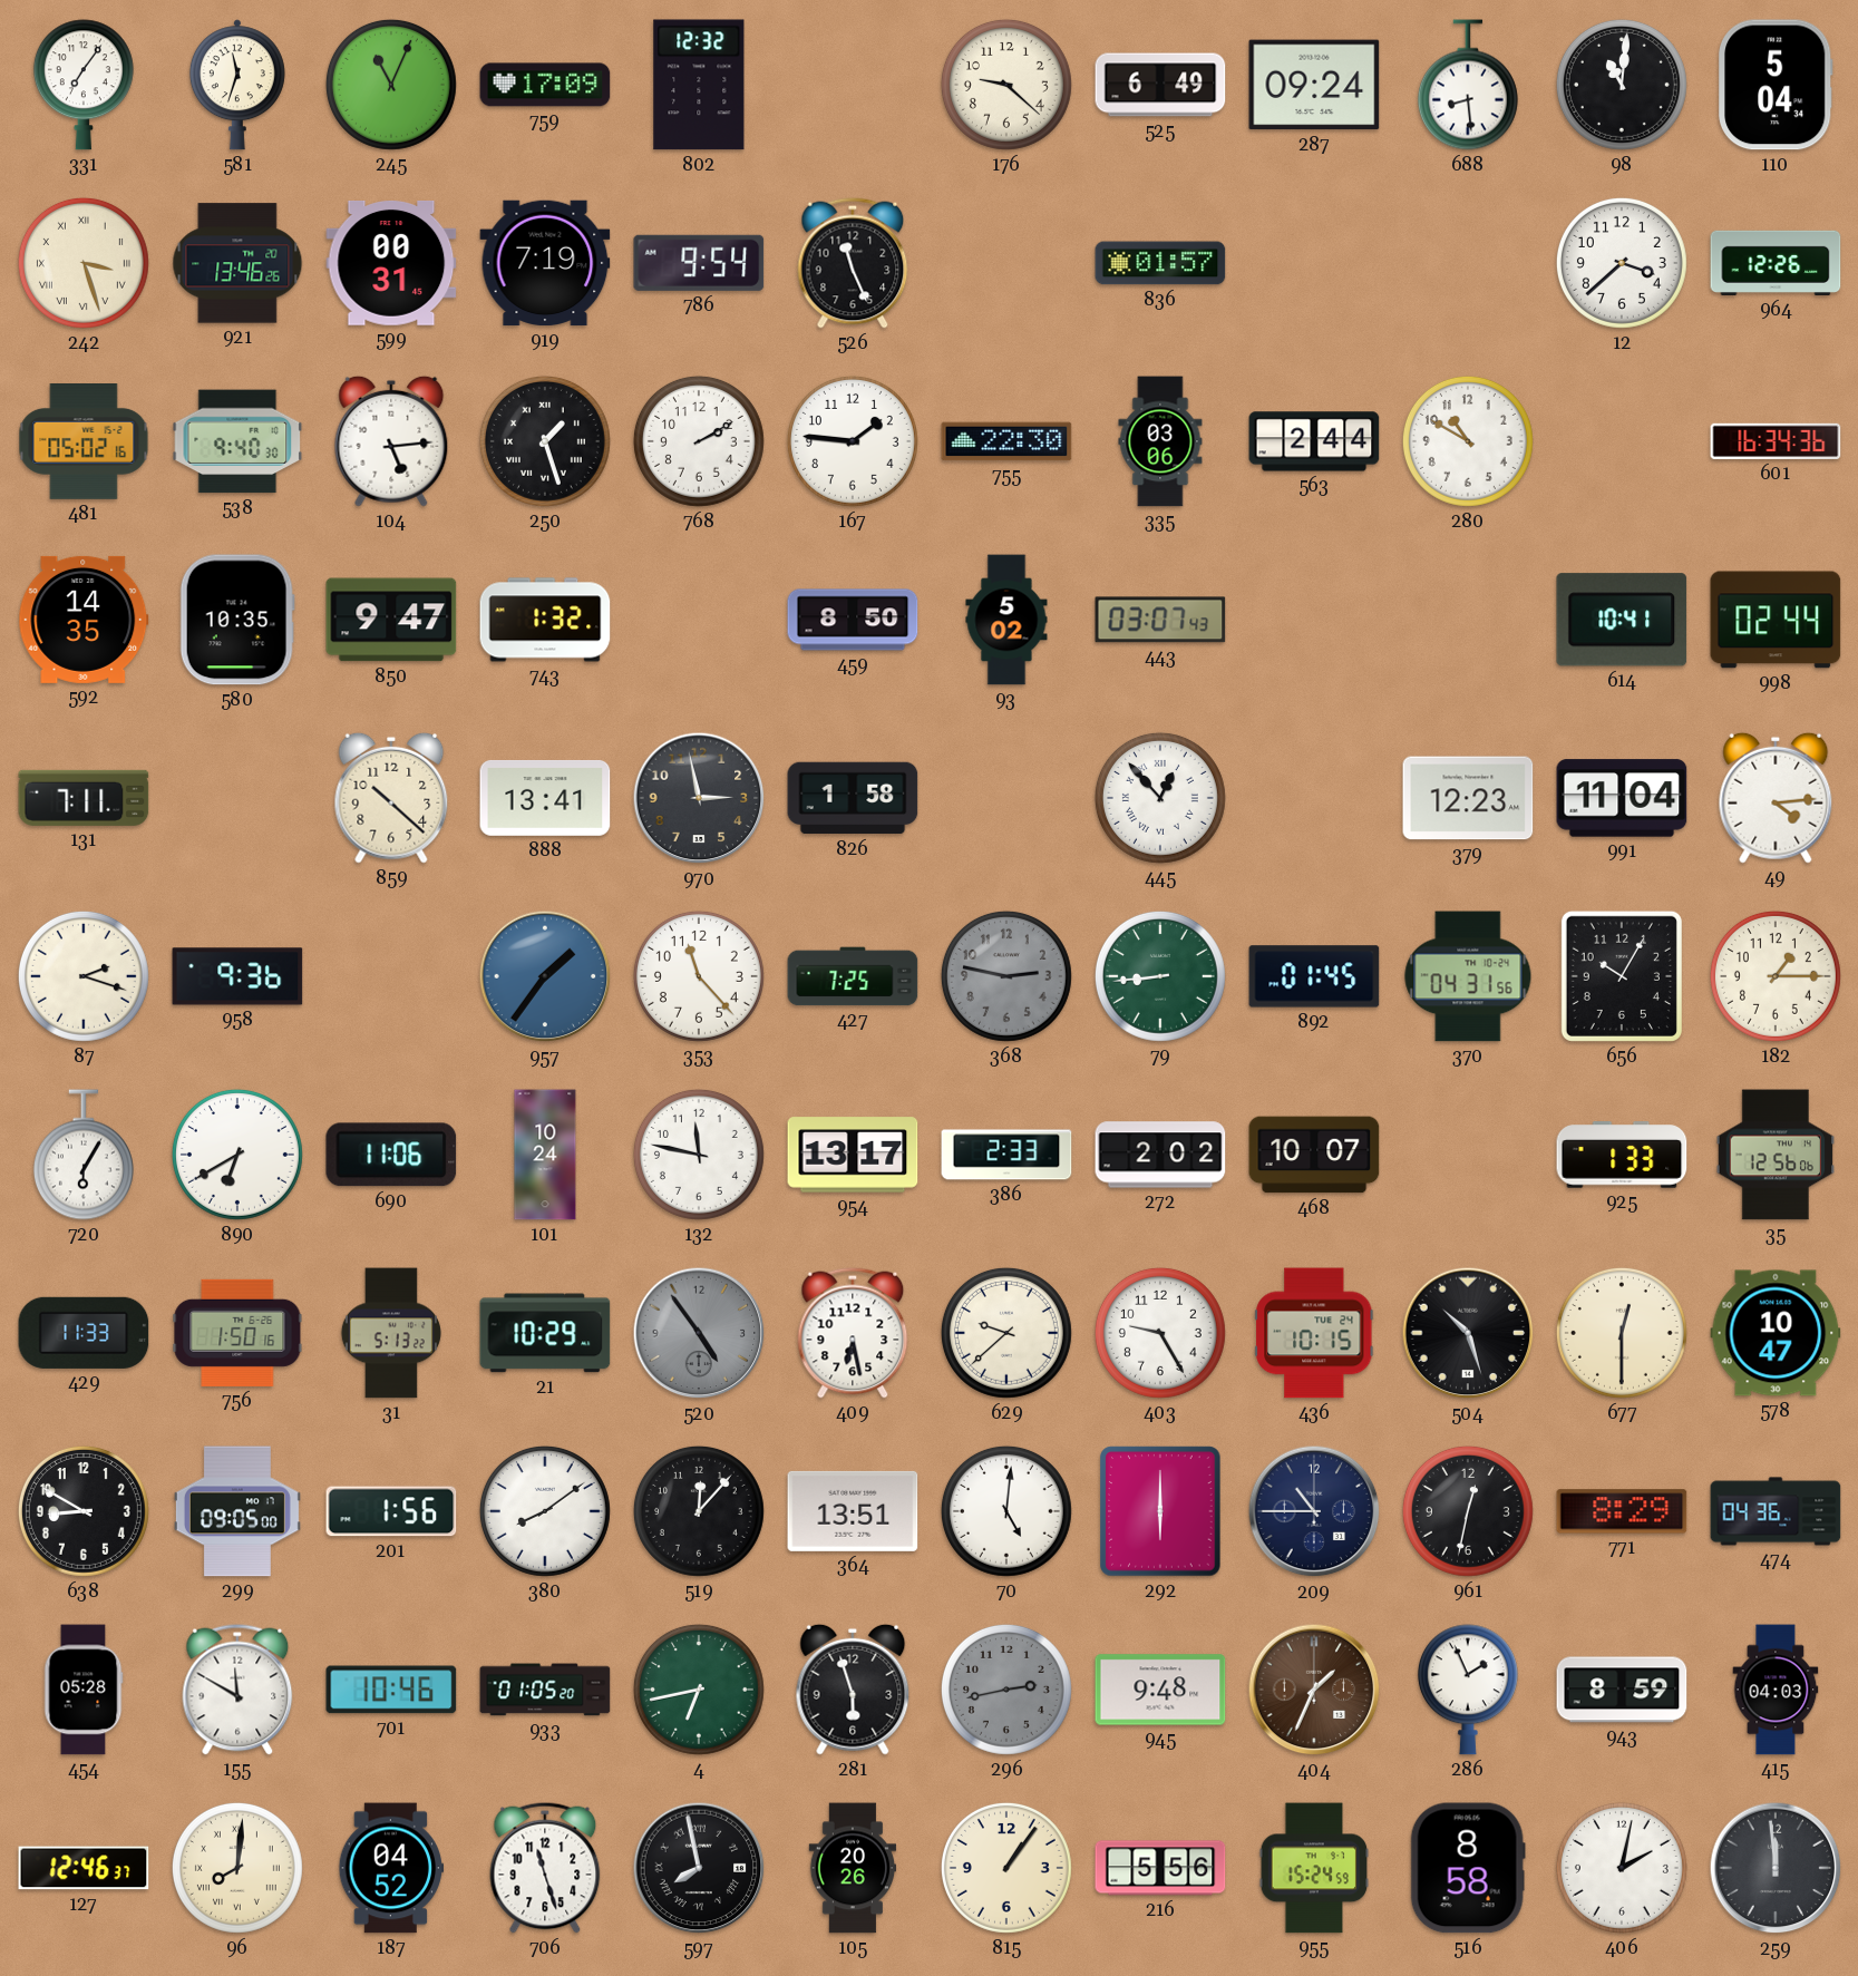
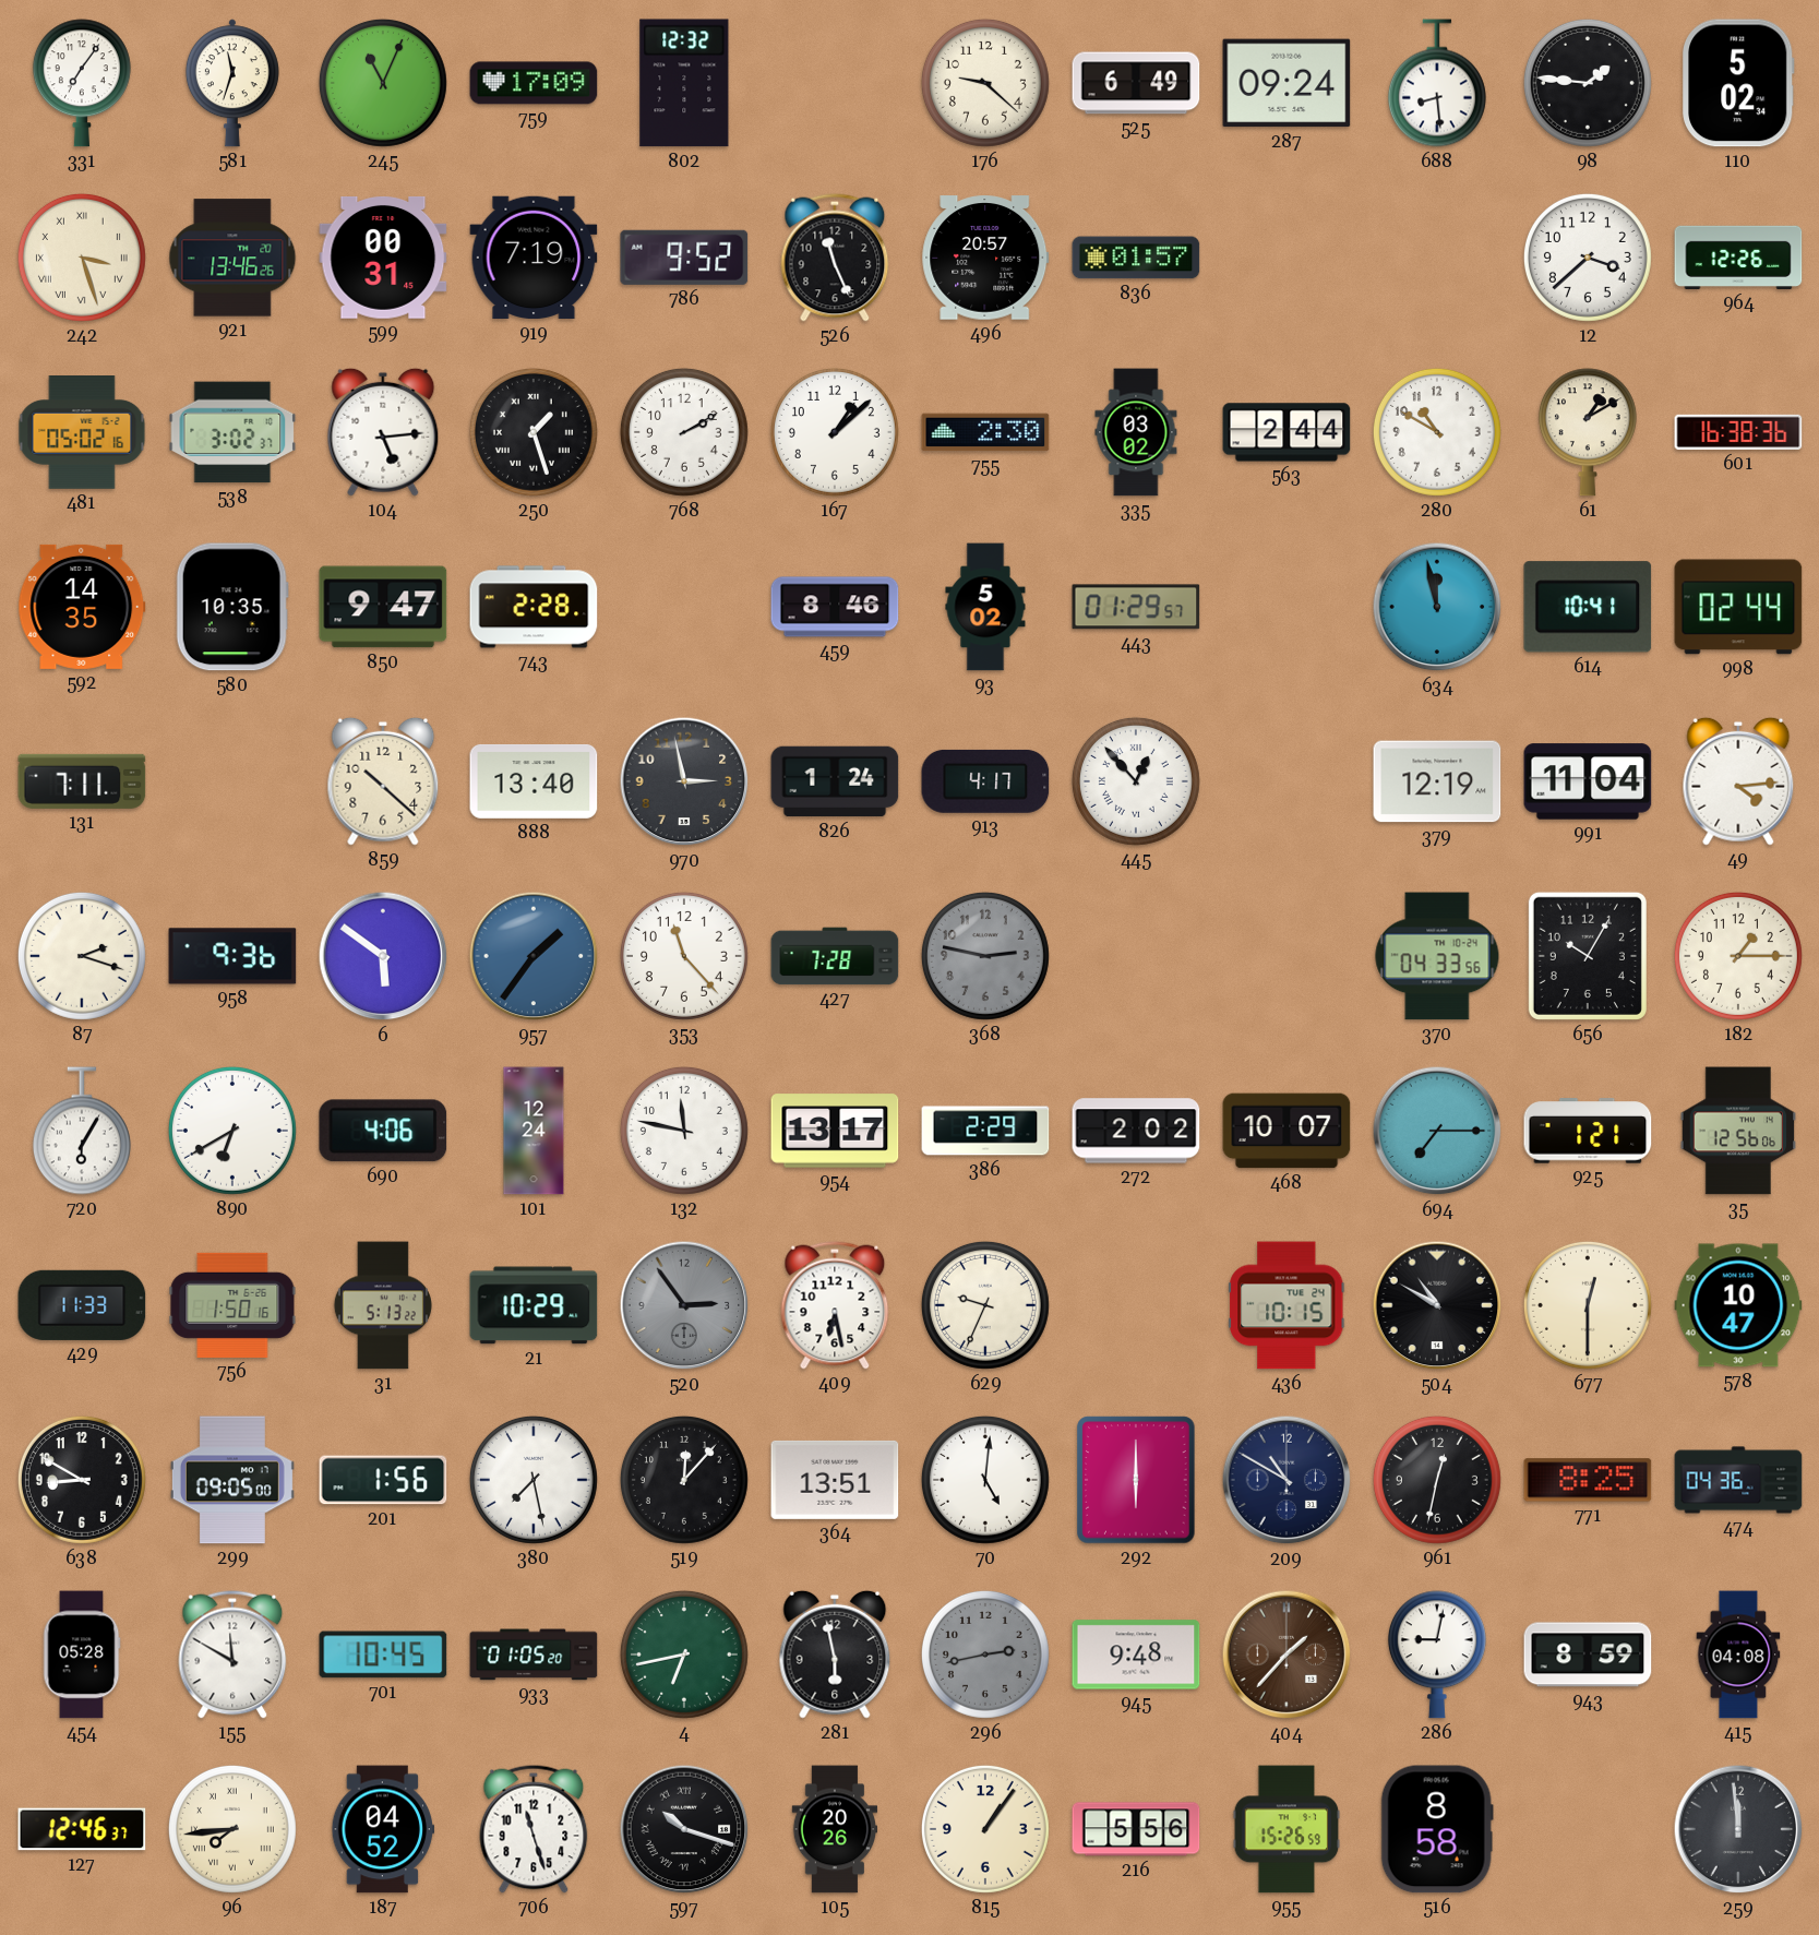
98: 11:01 -> 1:46 (1588, 83)
110: 5:04 -> 5:02 (1739, 83)
786: 9:54 -> 9:52 (684, 258)
496: none -> 20:57 (985, 258)
538: 9:40 -> 3:02 (232, 432)
167: 1:46 -> 1:08 (835, 432)
755: 22:30 -> 2:30 (985, 432)
335: 03:06 -> 03:02 (1136, 432)
61: none -> 1:10 (1588, 432)
601: 16:34 -> 16:38 (1738, 432)
743: 1:32 -> 2:28 (534, 607)
459: 8:50 -> 8:46 (835, 607)
443: 03:07 -> 01:29 (1136, 607)
634: none -> 11:58 (1437, 607)
888: 13:41 -> 13:40 (534, 781)
826: 1:58 -> 1:24 (835, 781)
913: none -> 4:17 (985, 781)
379: 12:23 -> 12:19 (1437, 781)
6: none -> 5:51 (383, 956)
427: 7:25 -> 7:28 (835, 956)
79: 8:44 -> none (1160, 976)
892: 01:45 -> none (1314, 976)
370: 04:31 -> 04:33 (1437, 956)
690: 11:06 -> 4:06 (383, 1131)
101: 10:24 -> 12:24 (534, 1131)
386: 2:33 -> 2:29 (985, 1131)
694: none -> 7:15 (1437, 1131)
925: 1:33 -> 1:21 (1588, 1131)
520: 4:54 -> 2:54 (684, 1305)
629: 9:38 -> 9:34 (985, 1305)
403: 9:25 -> none (1160, 1333)
504: 10:27 -> 10:50 (1437, 1305)
380: 8:09 -> 7:28 (534, 1480)
209: 10:45 -> 10:50 (1287, 1480)
771: 8:29 -> 8:25 (1588, 1480)
701: 10:46 -> 10:45 (383, 1655)
281: 5:57 -> 5:58 (835, 1655)
404: 1:34 -> 1:37 (1287, 1655)
286: 1:56 -> 9:02 (1437, 1655)
415: 04:03 -> 04:08 (1738, 1655)
96: 8:01 -> 7:44 (232, 1829)
597: 7:58 -> 10:18 (684, 1829)
955: 15:24 -> 15:26 (1287, 1829)
406: 2:02 -> none (1622, 1868)
